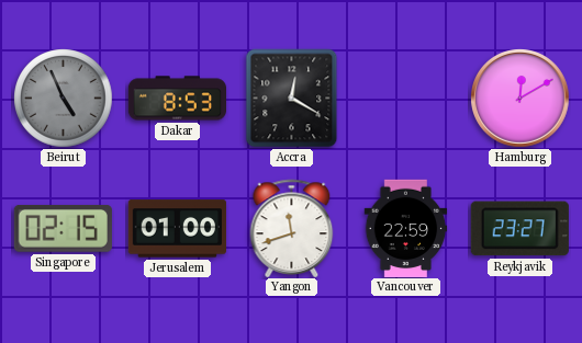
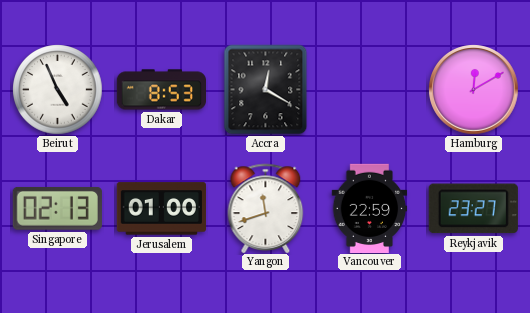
Beirut dial: grey -> white (58, 90)
Singapore: 02:15 -> 02:13 (57, 209)
